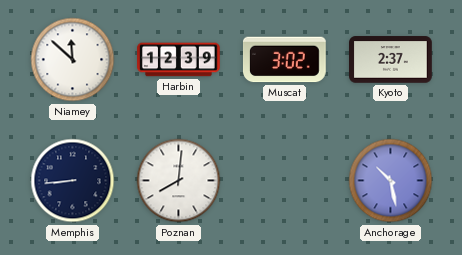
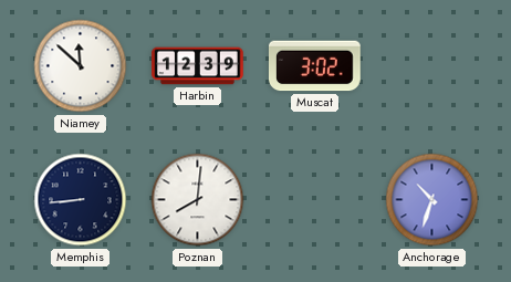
Kyoto: 2:37 -> none (391, 60)
Anchorage: 10:28 -> 10:33 (432, 200)
